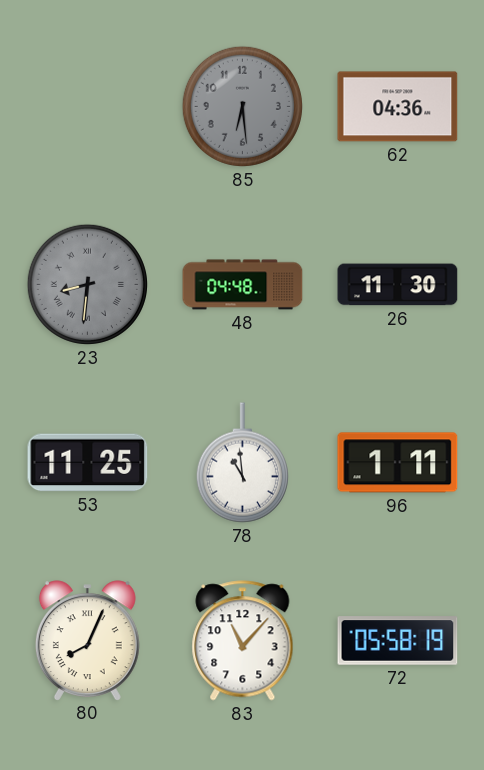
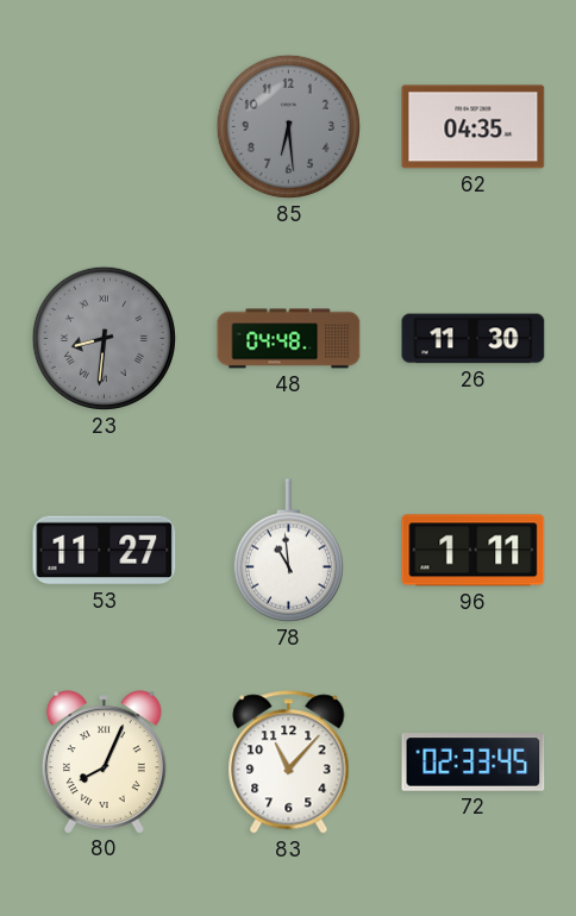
62: 04:36 -> 04:35 (474, 127)
53: 11:25 -> 11:27 (105, 551)
72: 05:58 -> 02:33 (474, 763)
